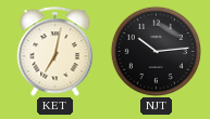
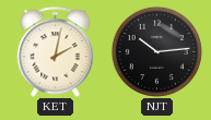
KET: 7:02 -> 2:02 (56, 52)
